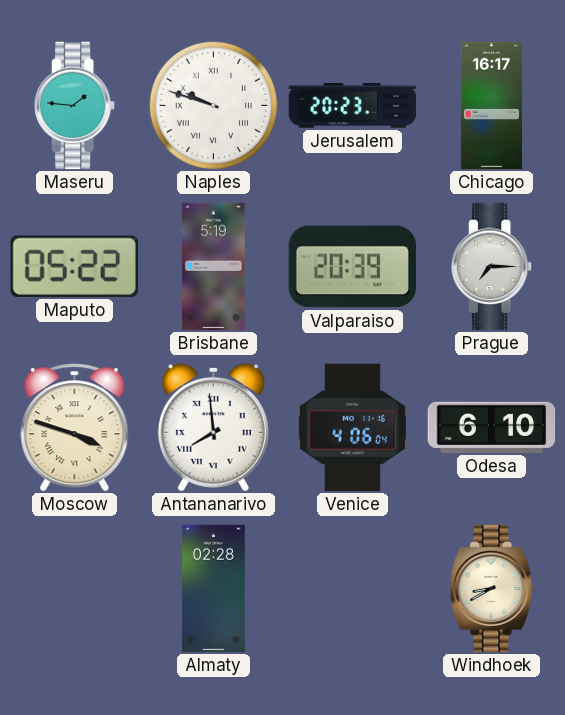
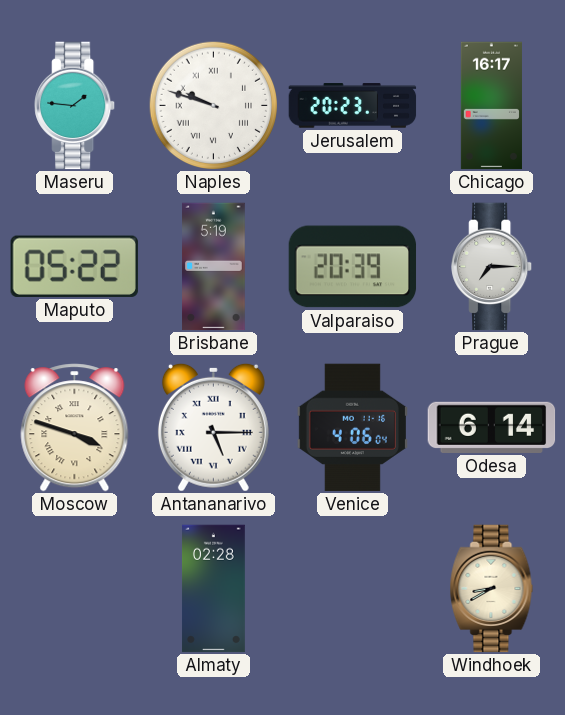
Antananarivo: 7:59 -> 5:15 (213, 427)
Odesa: 6:10 -> 6:14 (492, 427)
